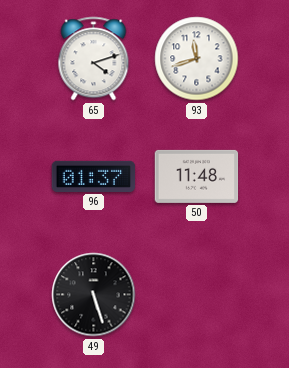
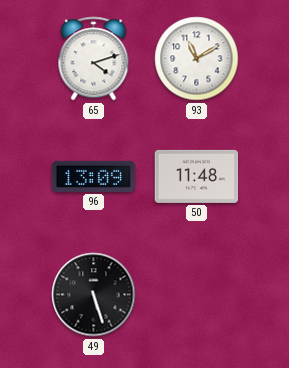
93: 11:42 -> 11:10 (197, 59)
96: 01:37 -> 13:09 (94, 176)
